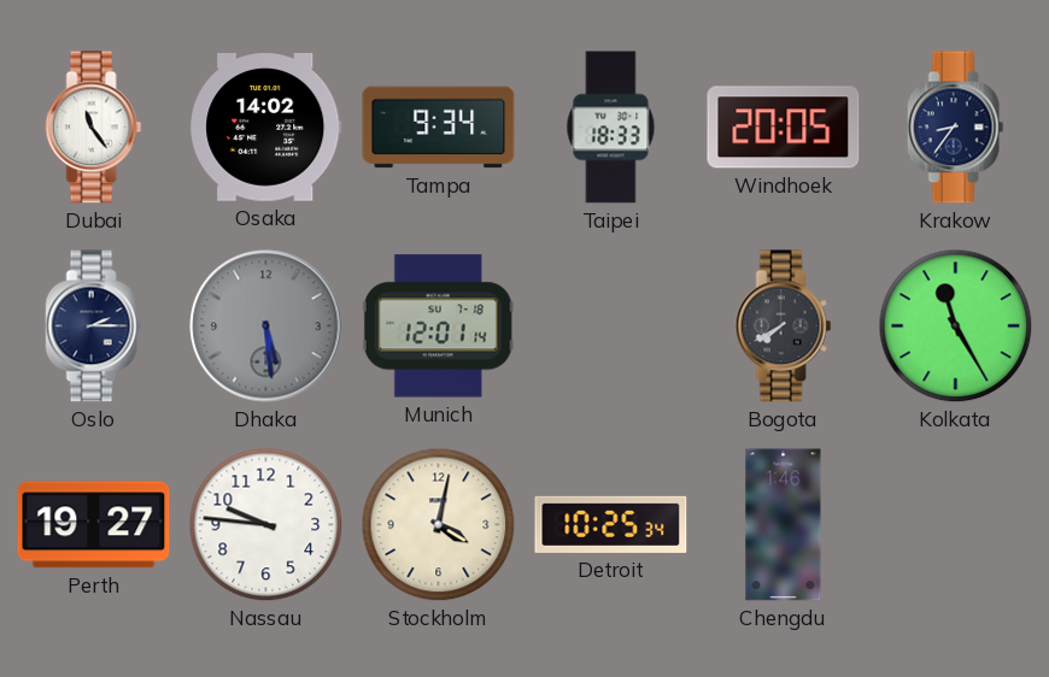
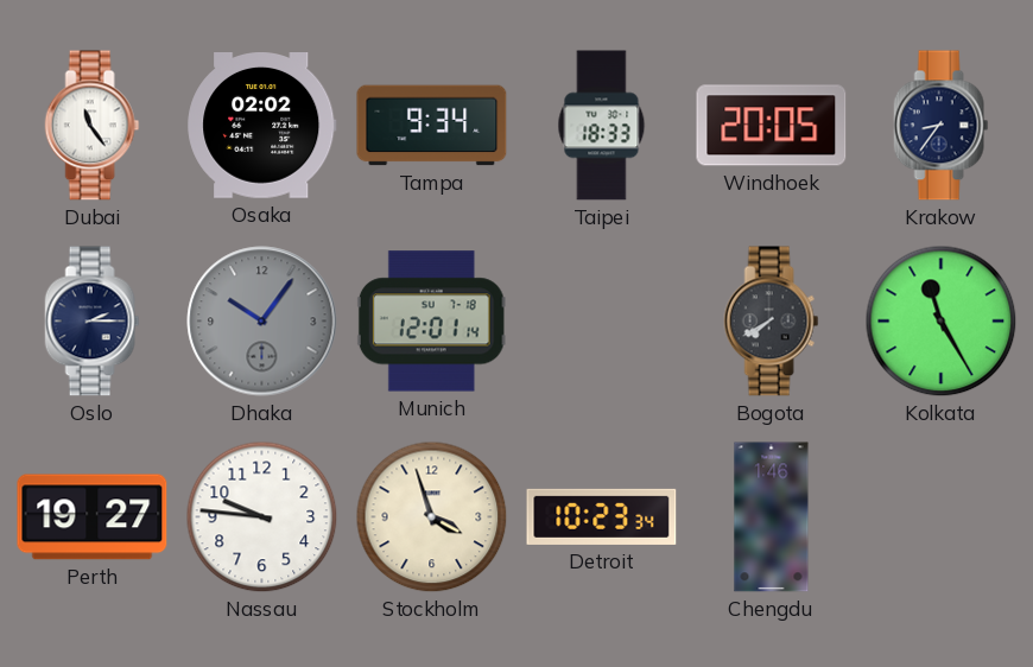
Osaka: 14:02 -> 02:02 (262, 126)
Dhaka: 5:29 -> 10:06 (262, 322)
Stockholm: 4:02 -> 3:57 (432, 517)
Detroit: 10:25 -> 10:23 (602, 516)
